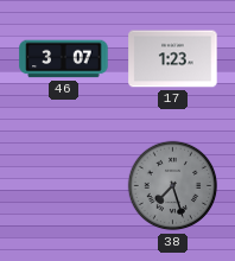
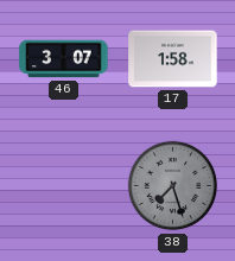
17: 1:23 -> 1:58 (173, 59)
